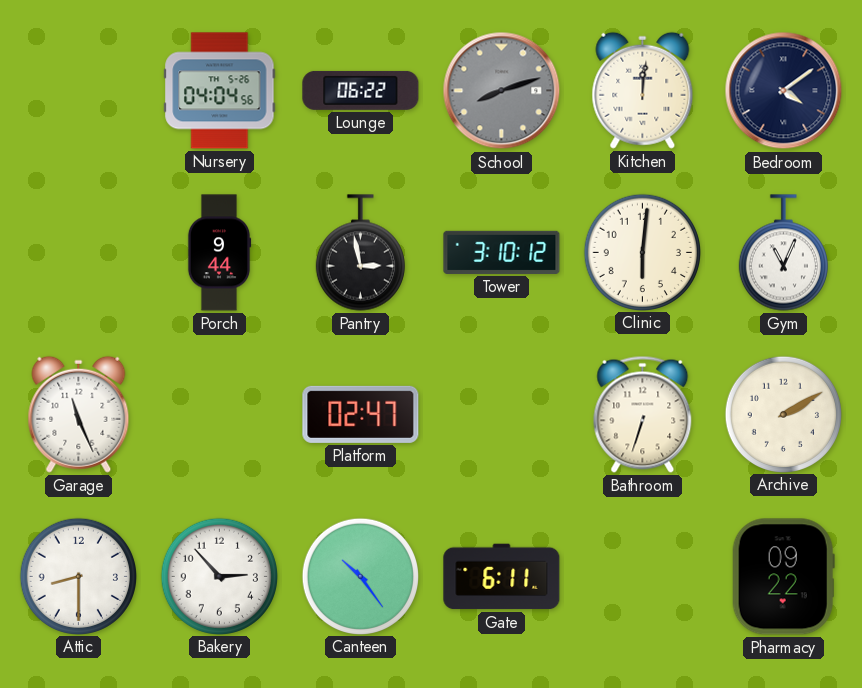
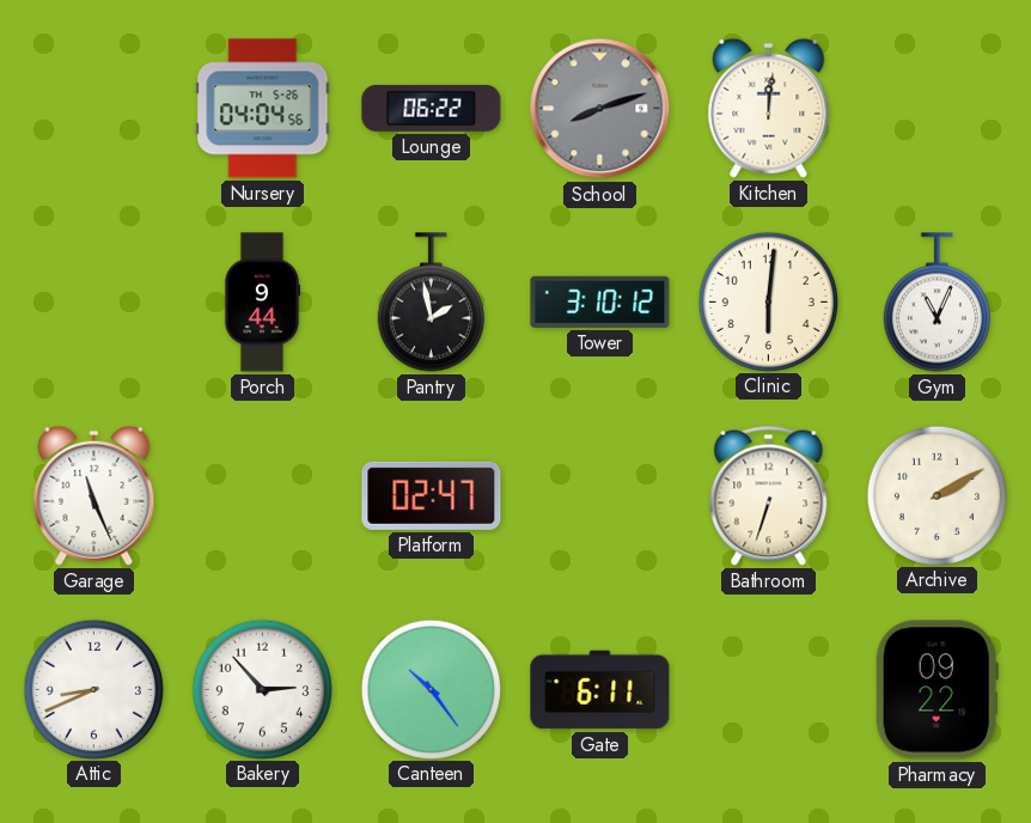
Bedroom: 4:09 -> none (784, 91)
Pantry: 2:58 -> 1:58 (431, 303)
Attic: 8:30 -> 8:41 (93, 689)
